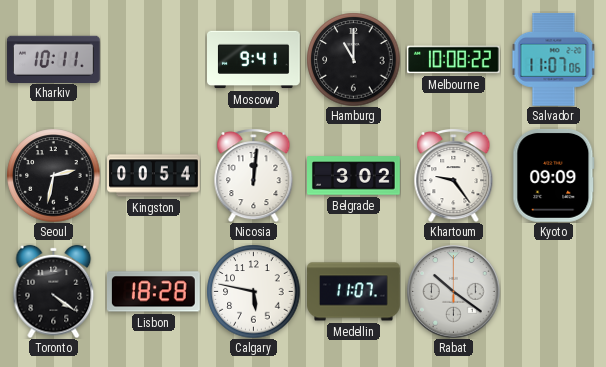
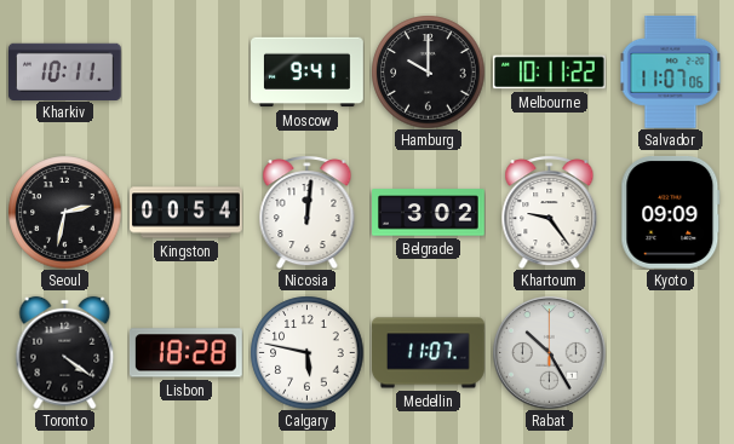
Hamburg: 11:00 -> 10:00 (428, 71)
Melbourne: 10:08 -> 10:11 (550, 73)
Rabat: 10:21 -> 10:25 (549, 352)
